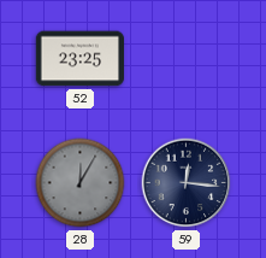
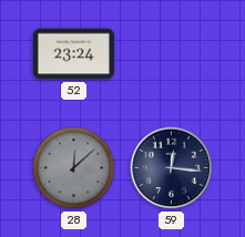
52: 23:25 -> 23:24 (73, 54)
28: 12:05 -> 12:08 (74, 168)
